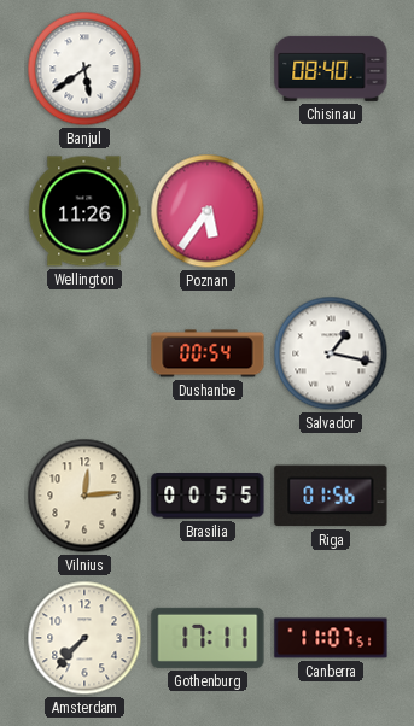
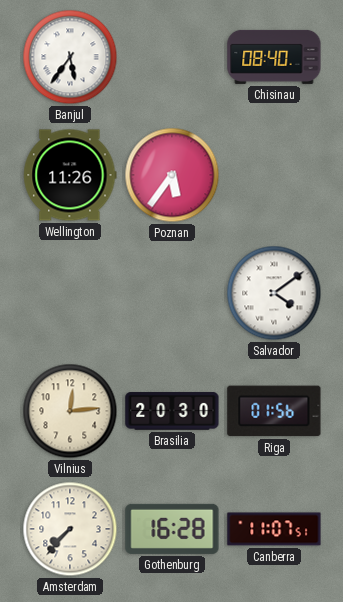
Banjul: 5:39 -> 5:36 (70, 57)
Dushanbe: 00:54 -> none (208, 353)
Salvador: 1:17 -> 4:09 (274, 293)
Brasilia: 00:55 -> 20:30 (172, 411)
Gothenburg: 17:11 -> 16:28 (172, 529)
